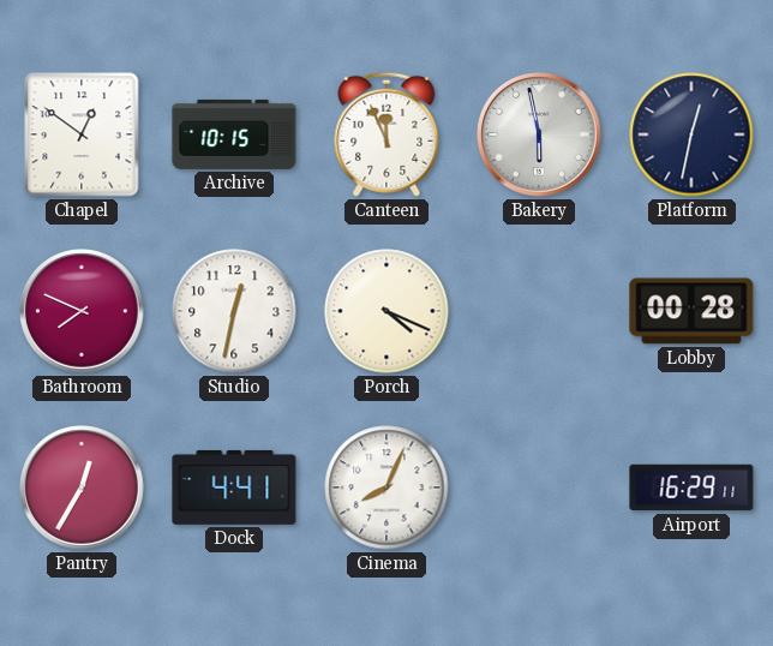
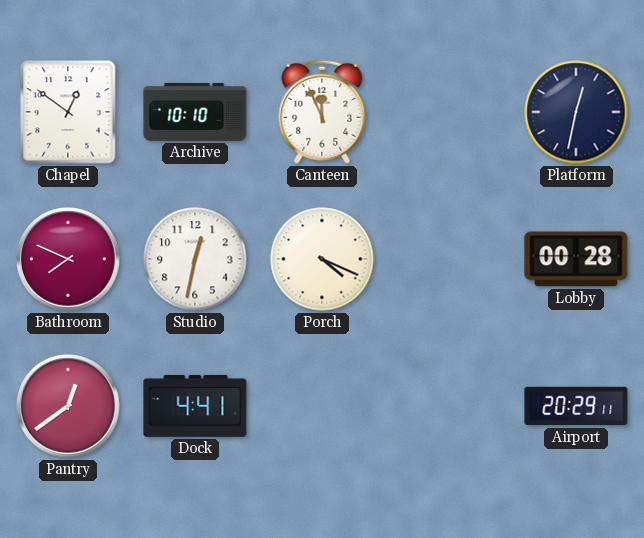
Archive: 10:15 -> 10:10 (195, 112)
Bakery: 5:58 -> none (539, 134)
Pantry: 12:35 -> 12:39 (68, 406)
Cinema: 8:04 -> none (386, 488)
Airport: 16:29 -> 20:29 (576, 406)
